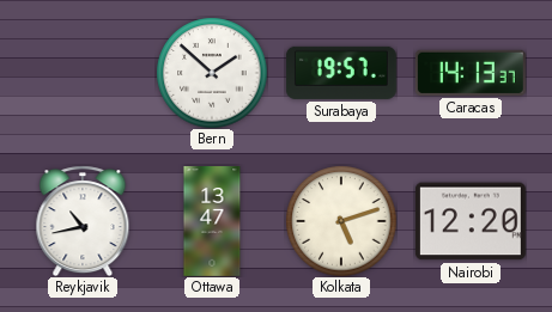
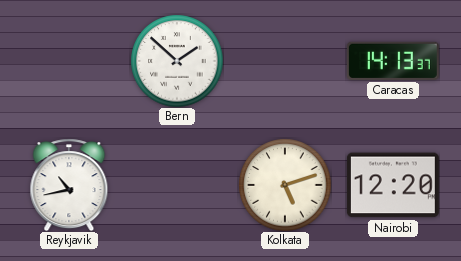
Surabaya: 19:57 -> none (341, 73)
Ottawa: 13:47 -> none (212, 222)
